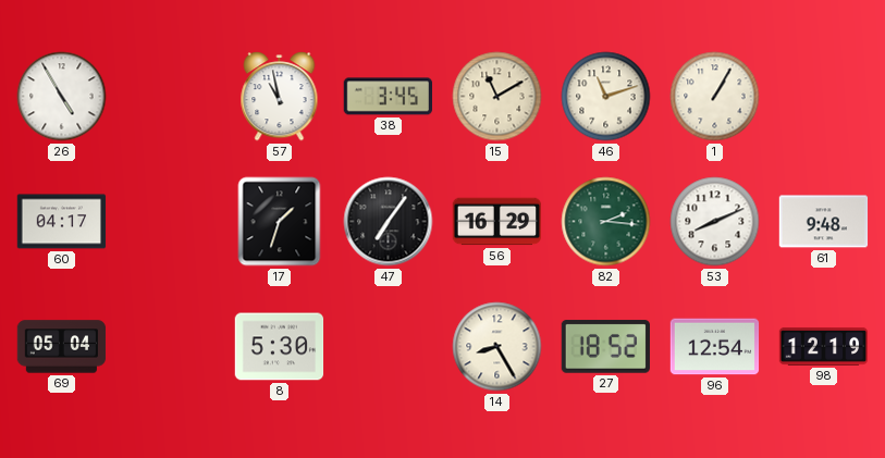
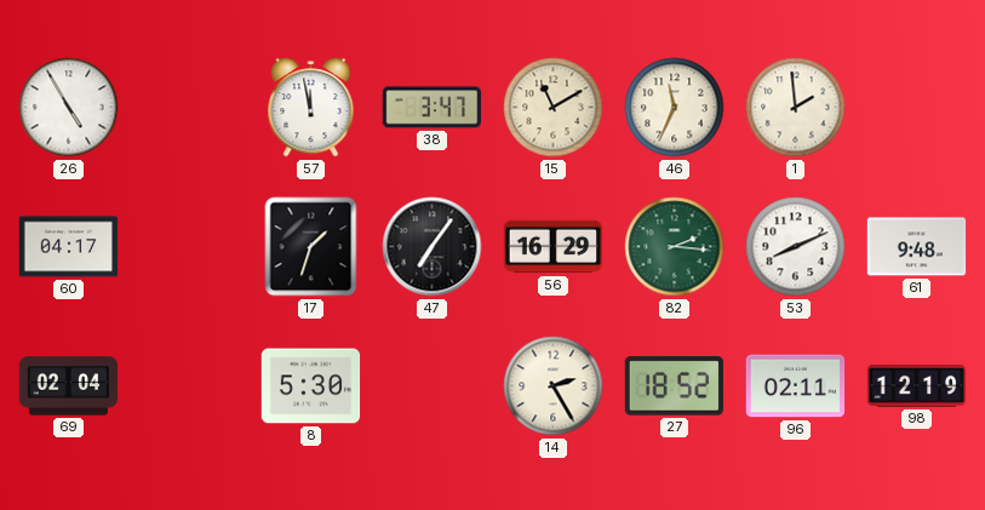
57: 10:58 -> 11:58 (311, 108)
38: 3:45 -> 3:47 (431, 108)
46: 11:12 -> 11:34 (675, 108)
1: 1:05 -> 1:59 (796, 108)
69: 05:04 -> 02:04 (69, 386)
14: 8:25 -> 2:25 (554, 386)
96: 12:54 -> 02:11 (796, 386)
